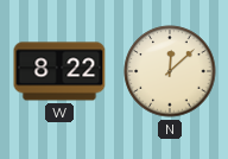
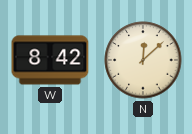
W: 8:22 -> 8:42 (50, 60)
